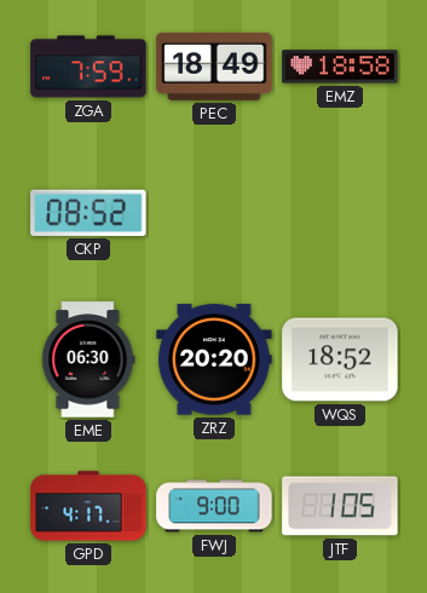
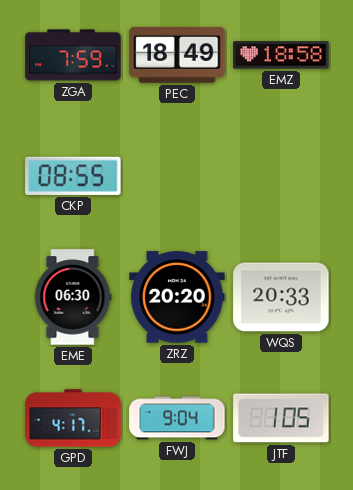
CKP: 08:52 -> 08:55 (73, 176)
WQS: 18:52 -> 20:33 (281, 297)
FWJ: 9:00 -> 9:04 (177, 418)
